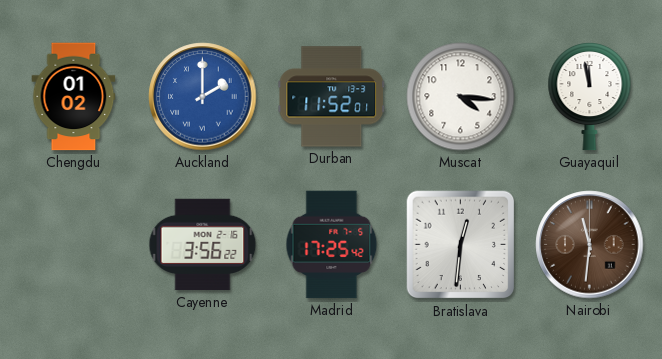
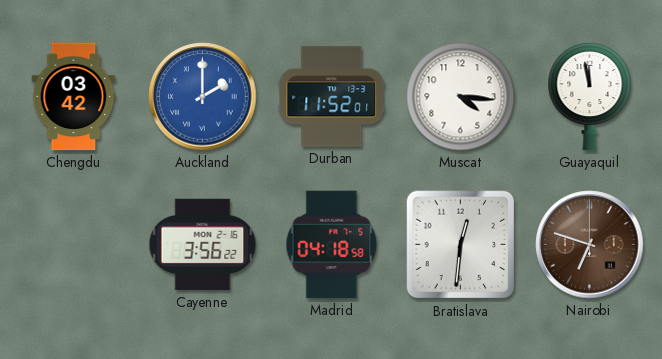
Chengdu: 01:02 -> 03:42 (74, 97)
Madrid: 17:25 -> 04:18 (332, 245)
Nairobi: 11:31 -> 6:48 (590, 245)
